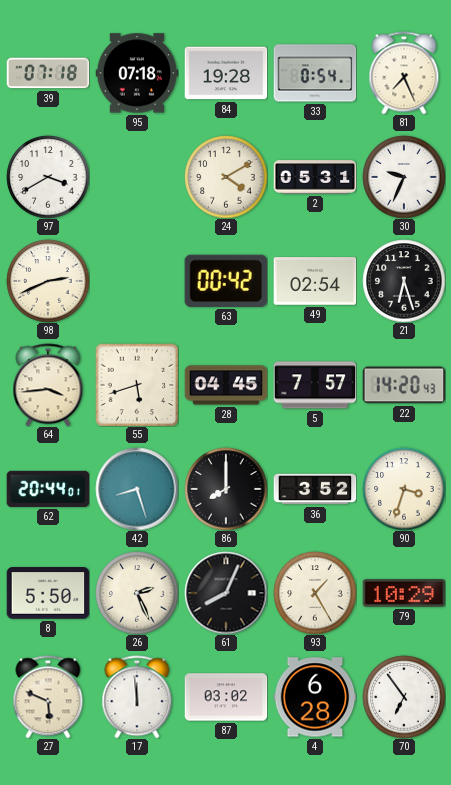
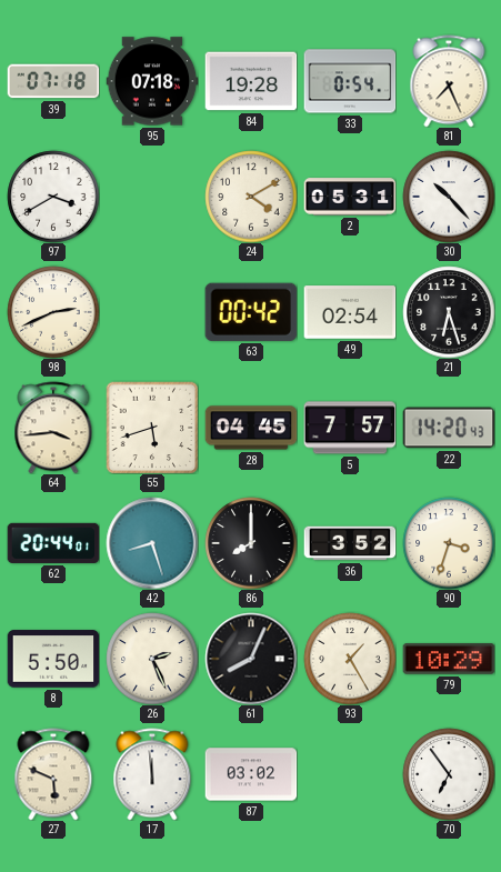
30: 9:34 -> 10:23 (449, 197)
4: 6:28 -> none (315, 697)
